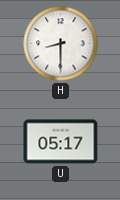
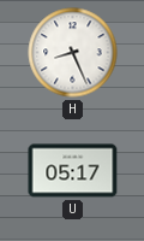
H: 8:30 -> 8:26 (73, 53)
